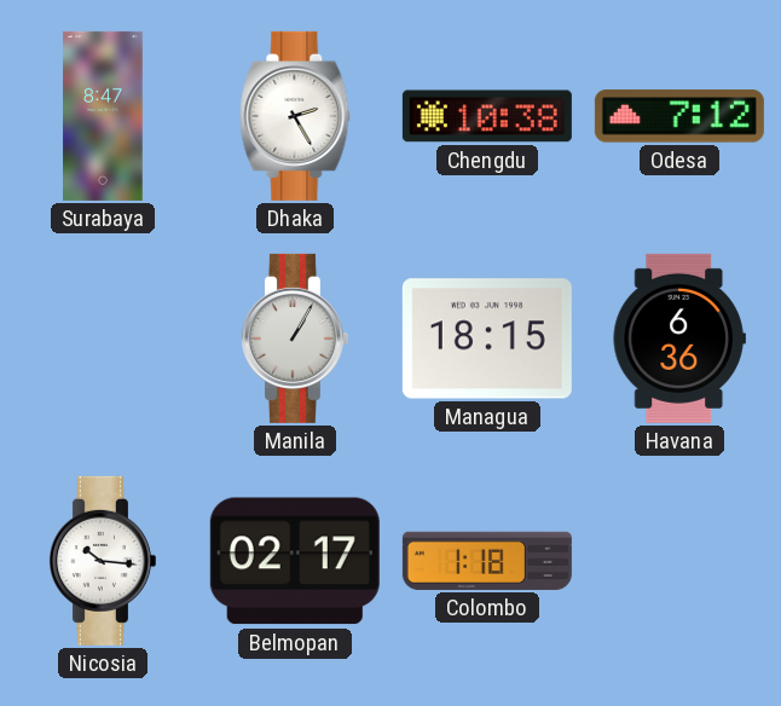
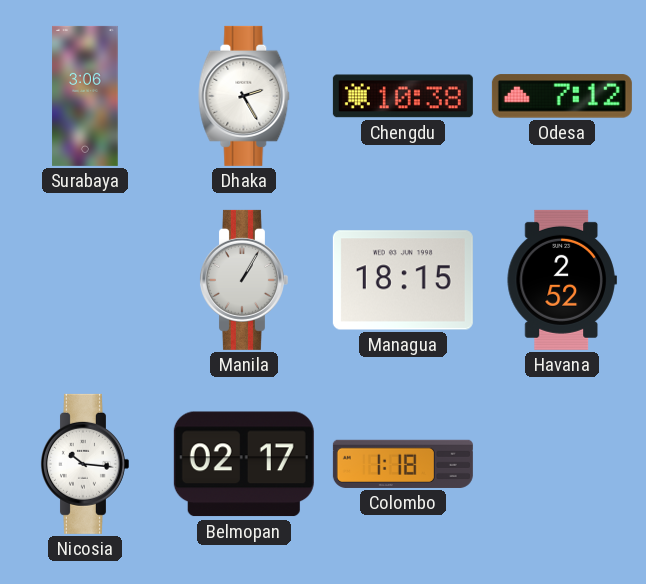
Surabaya: 8:47 -> 3:06 (85, 96)
Havana: 6:36 -> 2:52 (562, 280)
